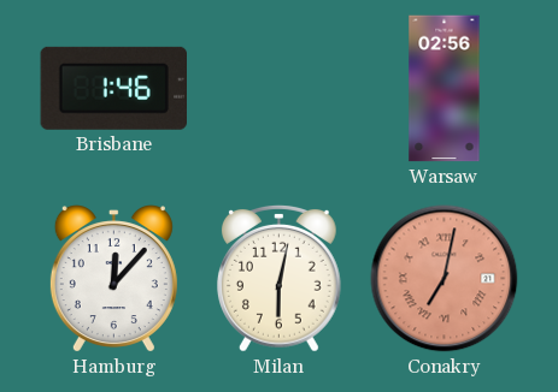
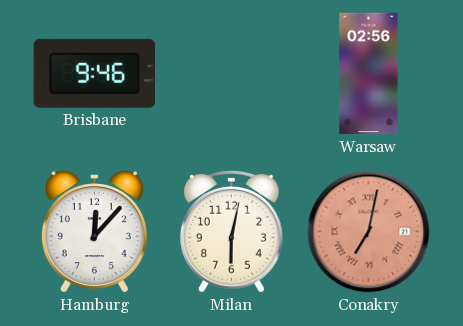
Brisbane: 1:46 -> 9:46 (94, 73)
